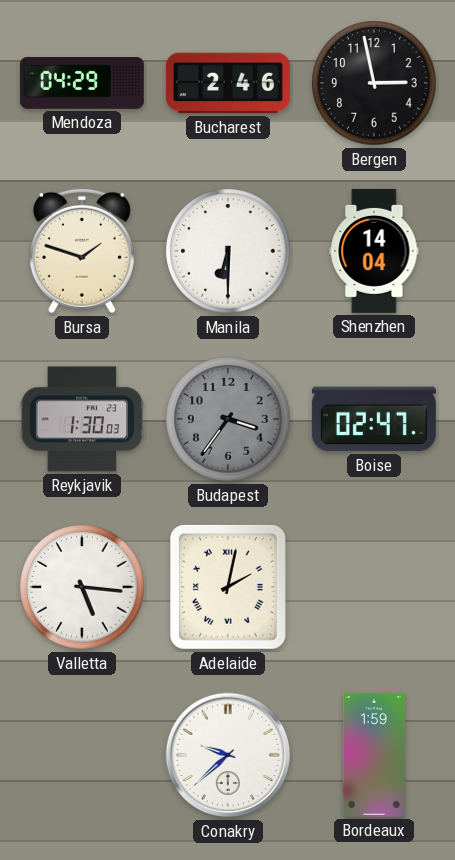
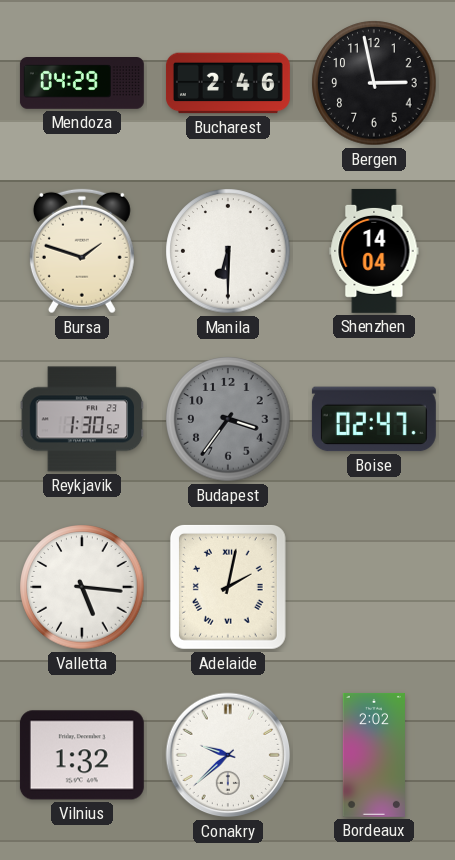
Reykjavik: 1:30:03 -> 1:30:52 (82, 419)
Vilnius: none -> 1:32 (82, 755)
Bordeaux: 1:59 -> 2:02 (374, 755)
